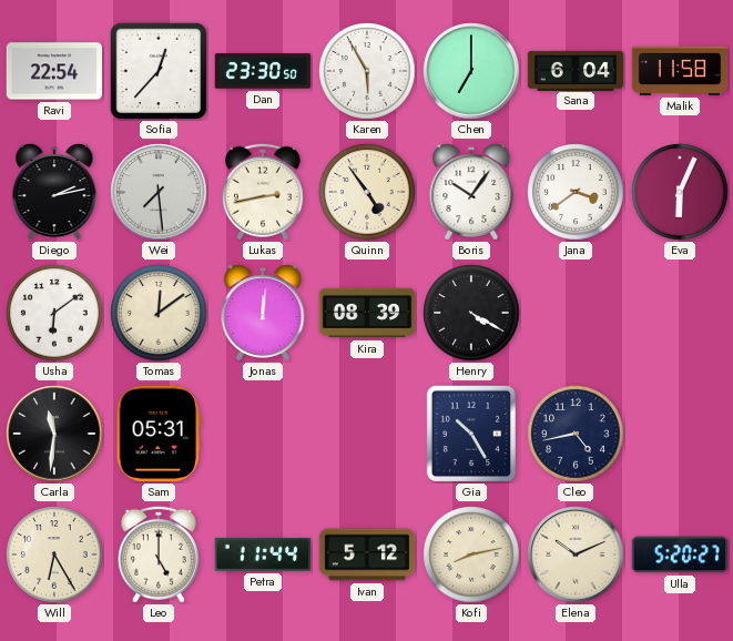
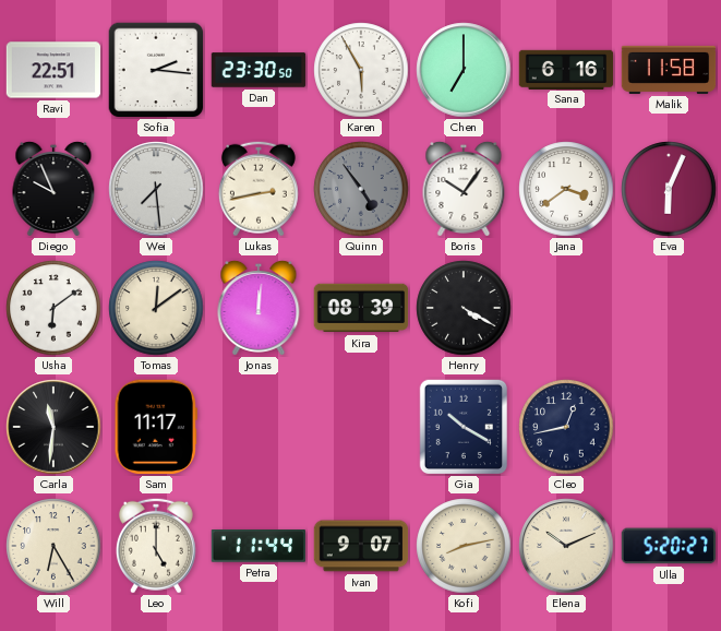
Ravi: 22:54 -> 22:51 (53, 70)
Sofia: 12:37 -> 2:16 (156, 70)
Sana: 6:04 -> 6:16 (566, 69)
Diego: 2:13 -> 9:56 (53, 189)
Quinn dial: cream -> grey (361, 189)
Sam: 05:31 -> 11:17 (156, 427)
Gia: 10:25 -> 10:20 (462, 426)
Cleo: 4:43 -> 12:43 (566, 427)
Ivan: 5:12 -> 9:07 (361, 546)
